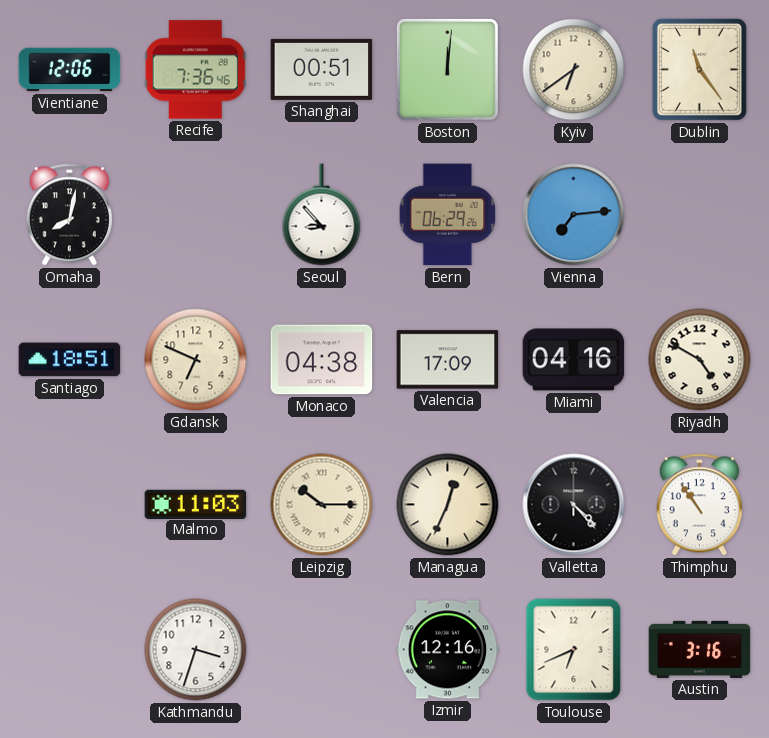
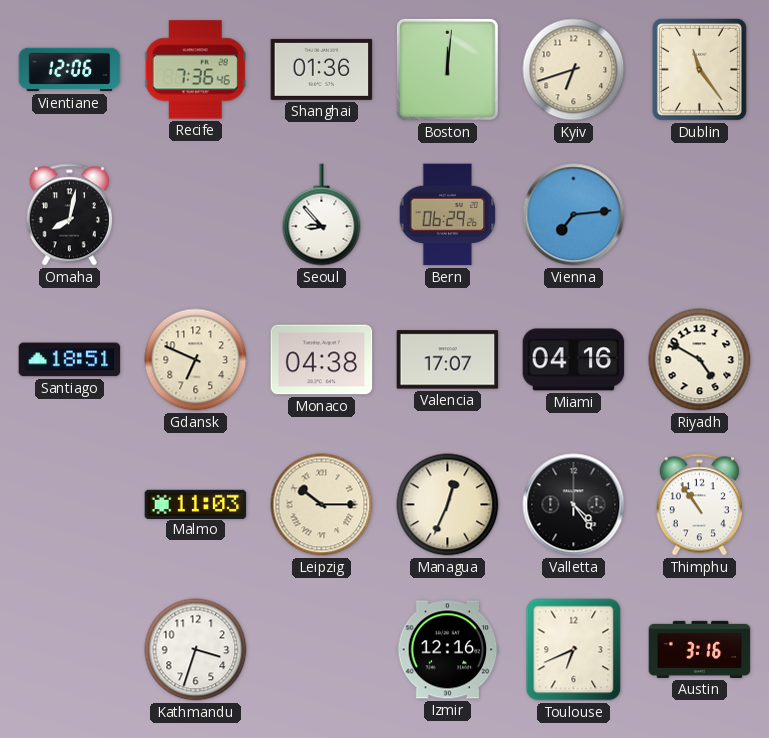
Shanghai: 00:51 -> 01:36 (322, 69)
Kyiv: 6:39 -> 6:42 (574, 70)
Valencia: 17:09 -> 17:07 (448, 360)
Valletta: 4:23 -> 4:24 (574, 505)
